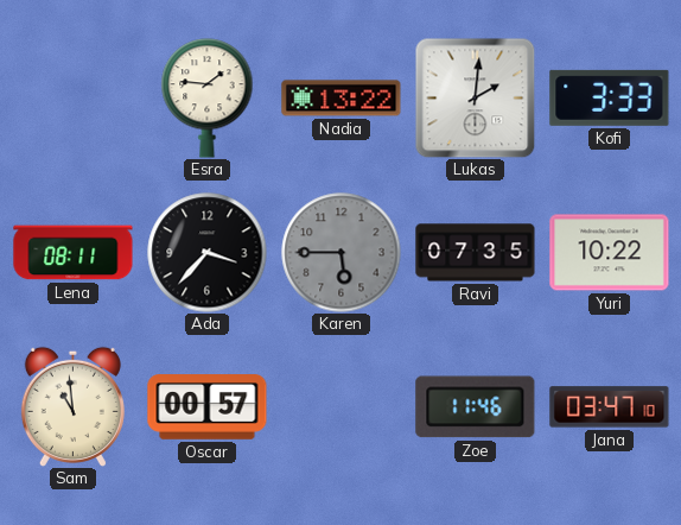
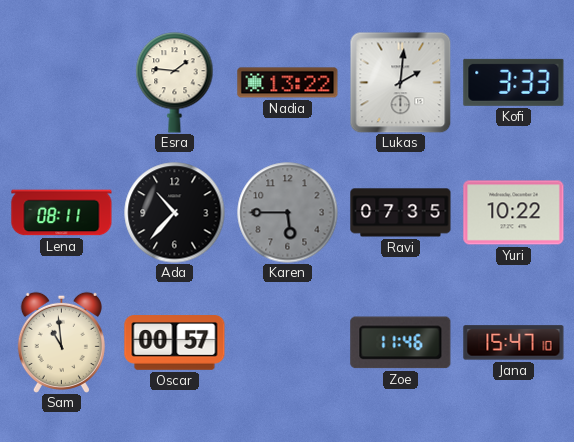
Ada: 3:37 -> 10:37 (175, 213)
Jana: 03:47 -> 15:47 (514, 343)
